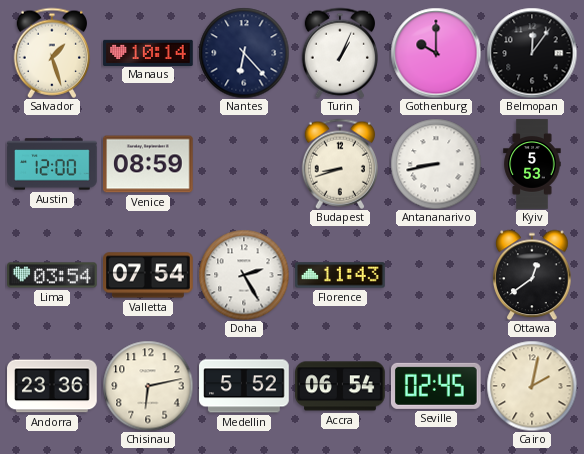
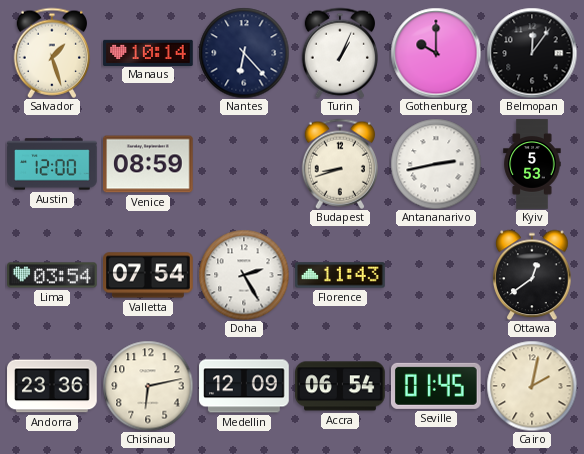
Antananarivo: 8:43 -> 2:43 (436, 164)
Medellin: 5:52 -> 12:09 (244, 386)
Seville: 02:45 -> 01:45 (437, 386)
